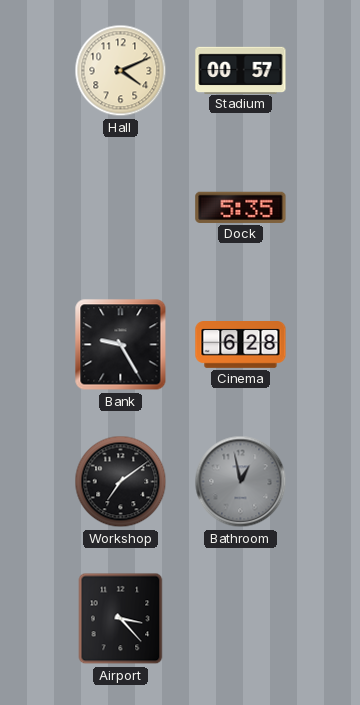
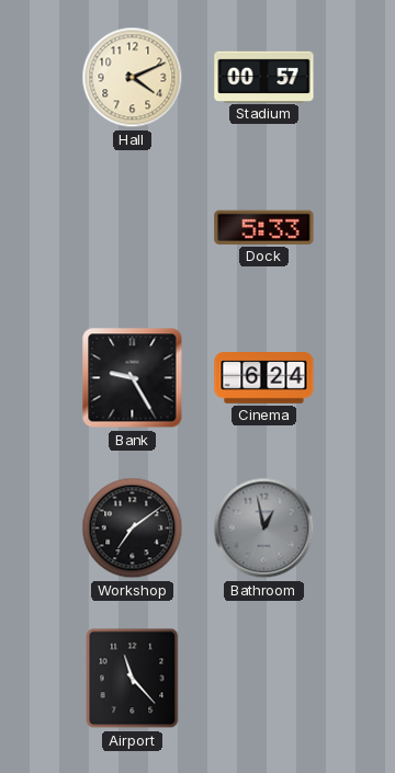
Dock: 5:35 -> 5:33 (264, 227)
Cinema: 6:28 -> 6:24 (264, 378)
Airport: 3:23 -> 11:23 (133, 679)
